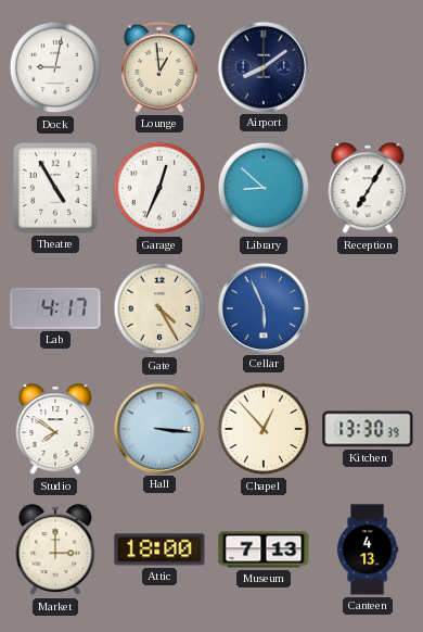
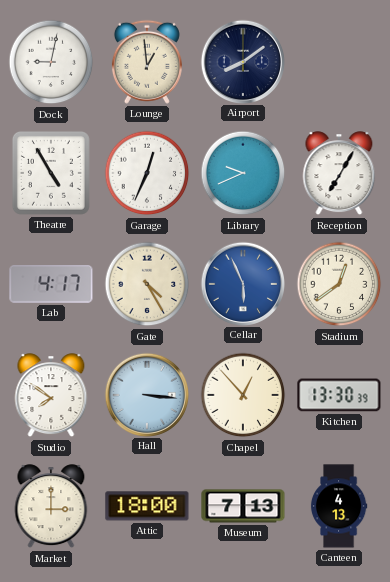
Library: 8:52 -> 9:41 (243, 173)
Stadium: none -> 12:39 (339, 284)
